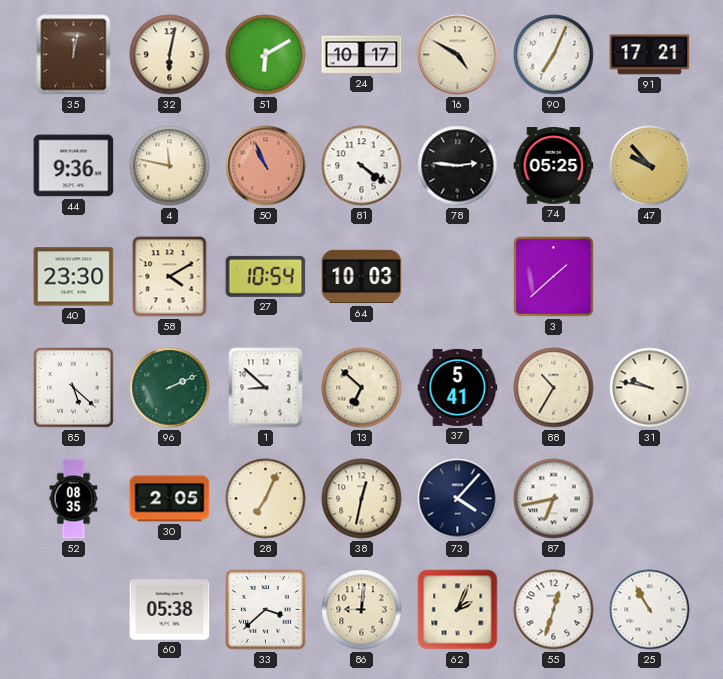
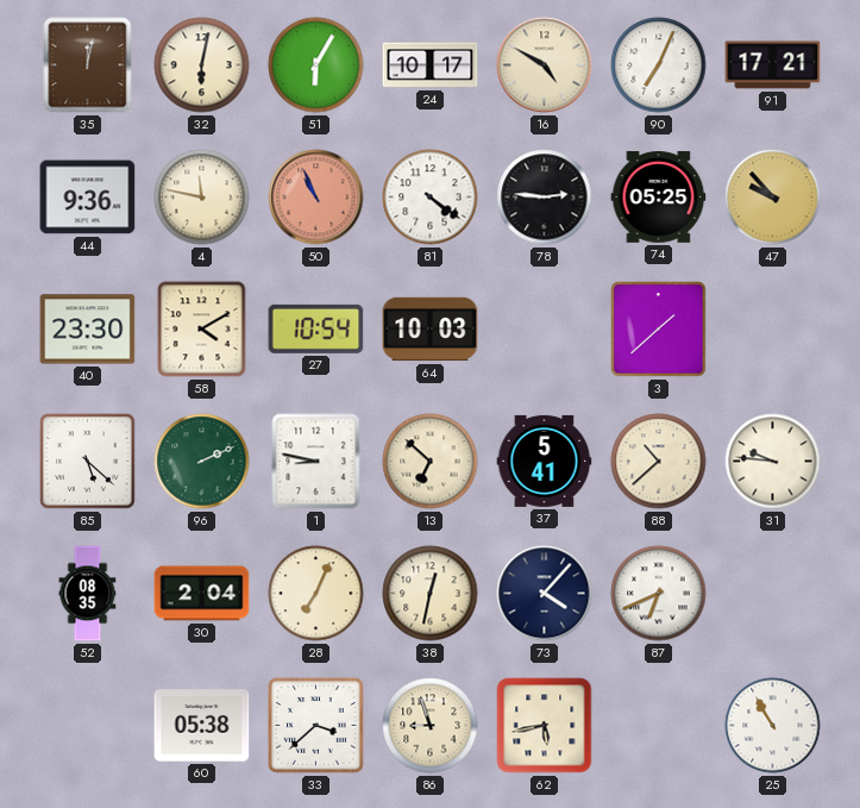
51: 6:10 -> 6:05 (316, 65)
1: 8:52 -> 8:47 (316, 462)
88: 10:35 -> 10:38 (659, 462)
31: 9:47 -> 9:46 (773, 462)
30: 2:05 -> 2:04 (202, 594)
87: 6:43 -> 6:41 (659, 594)
86: 9:01 -> 8:57 (431, 726)
62: 2:04 -> 5:43 (545, 726)
55: 12:33 -> none (554, 610)
